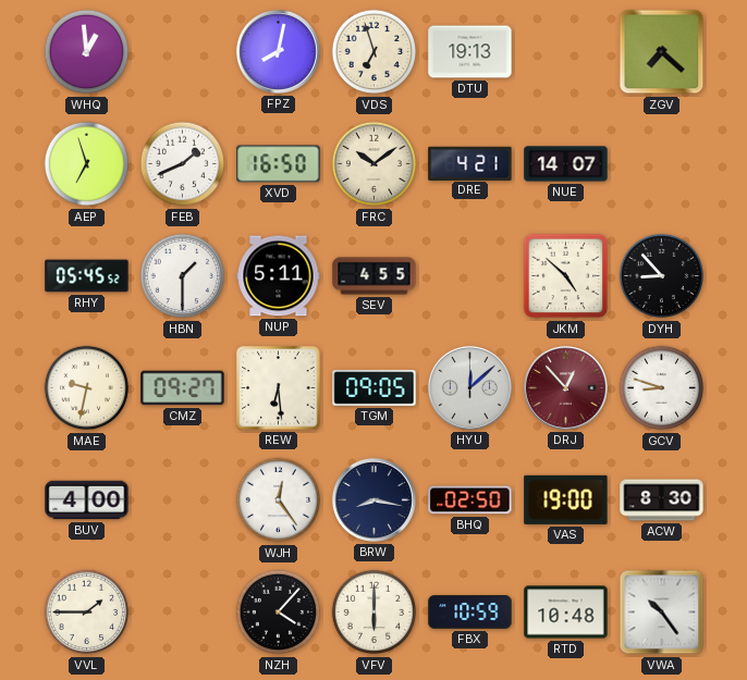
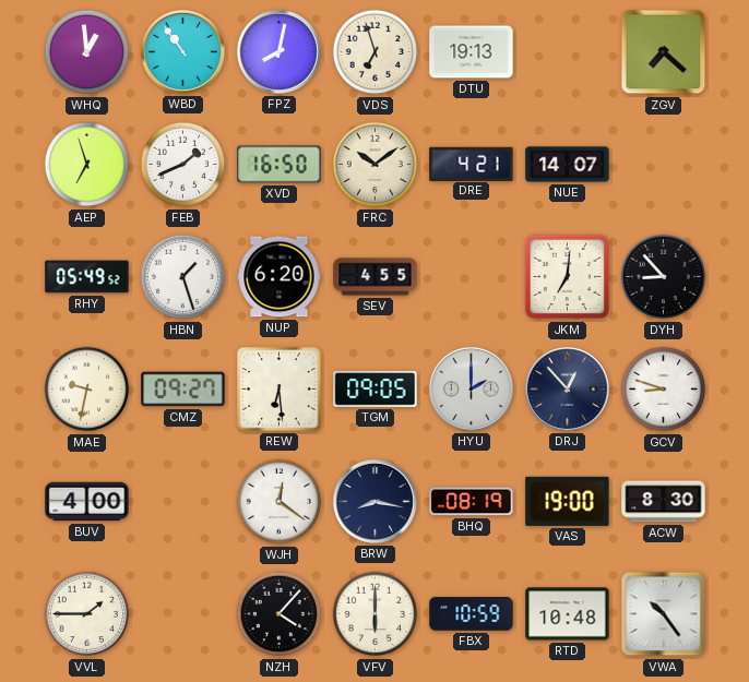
WBD: none -> 10:54 (182, 51)
RHY: 05:45 -> 05:49 (87, 277)
HBN: 1:30 -> 1:27 (183, 277)
NUP: 5:11 -> 6:20 (280, 277)
JKM: 4:52 -> 7:01 (568, 277)
HYU: 12:08 -> 2:00 (471, 388)
DRJ dial: burgundy -> navy (567, 388)
WJH: 12:24 -> 12:21 (280, 502)
BHQ: 02:50 -> 08:19 (472, 502)
